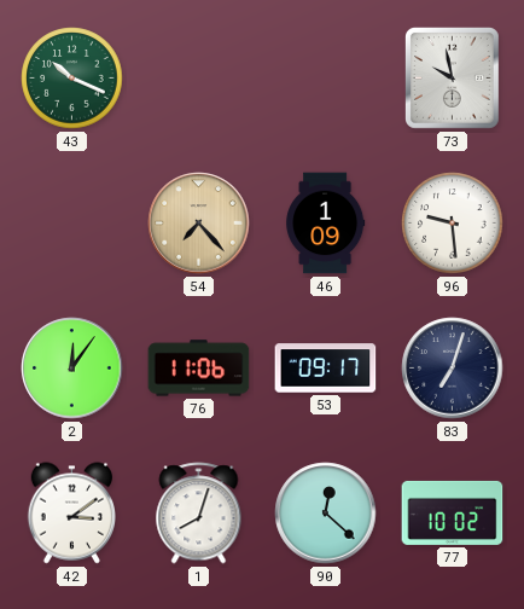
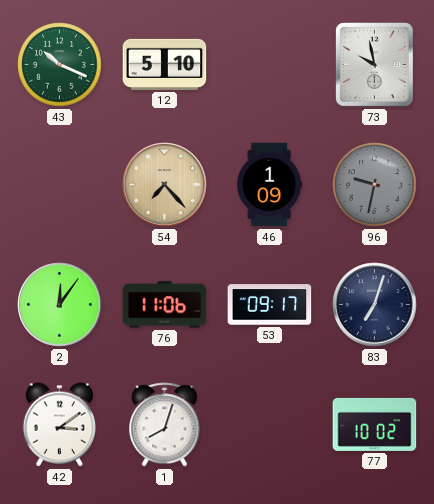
12: none -> 5:10 (165, 64)
96: 9:29 -> 9:32 (375, 185)
96 dial: white -> grey (375, 185)
90: 12:22 -> none (326, 514)
